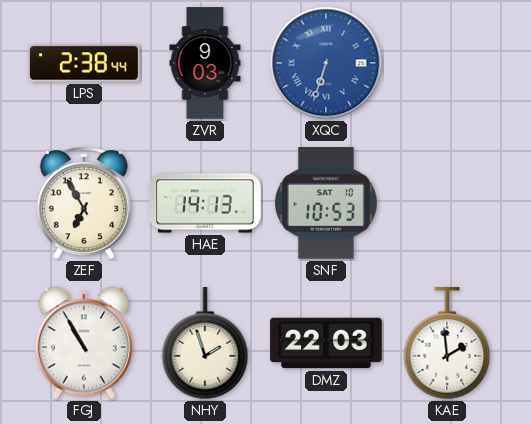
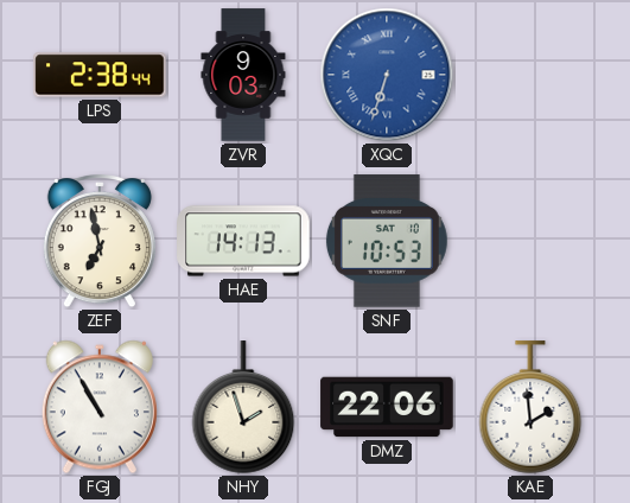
ZEF: 6:55 -> 6:58 (100, 242)
DMZ: 22:03 -> 22:06 (387, 407)
